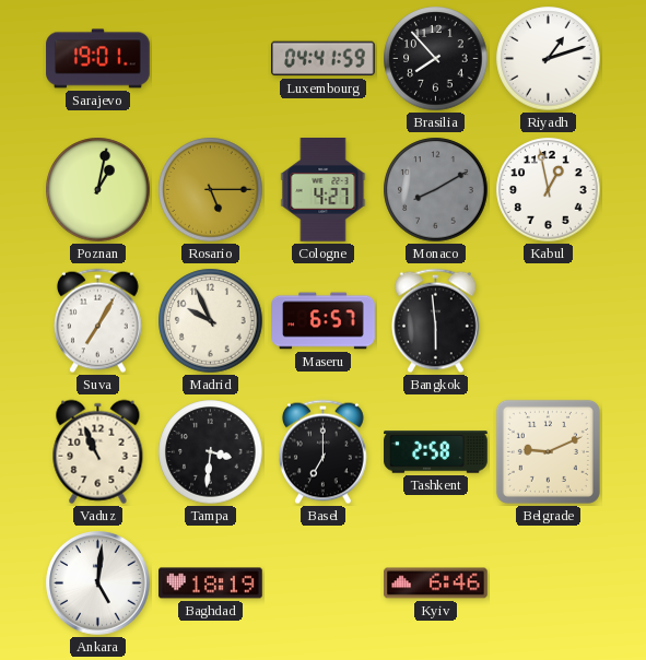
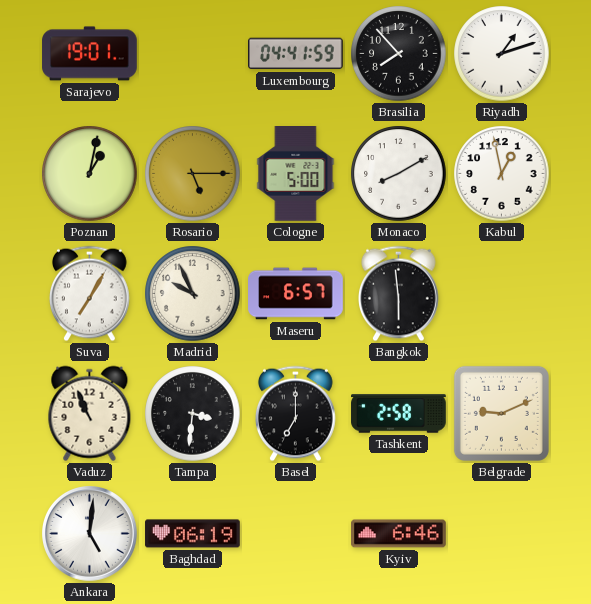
Cologne: 4:27 -> 5:00 (296, 174)
Monaco dial: grey -> white (399, 174)
Baghdad: 18:19 -> 06:19 (193, 534)
